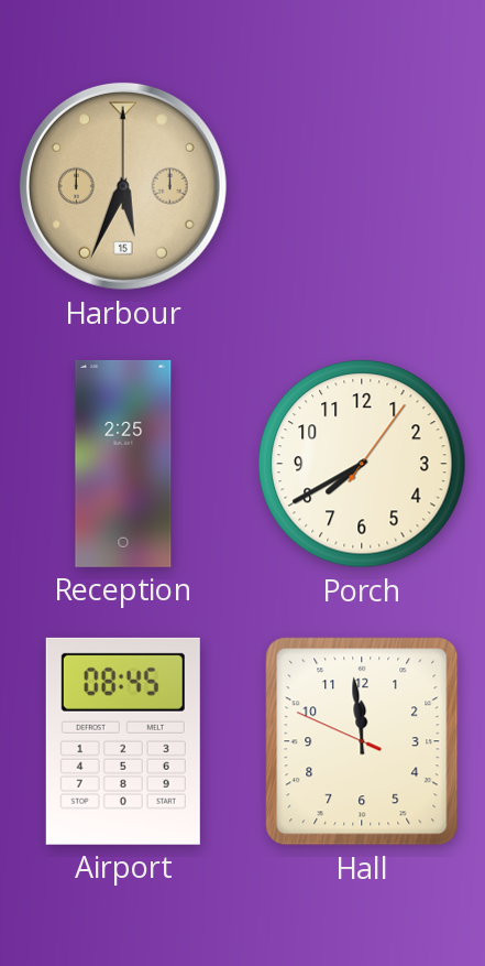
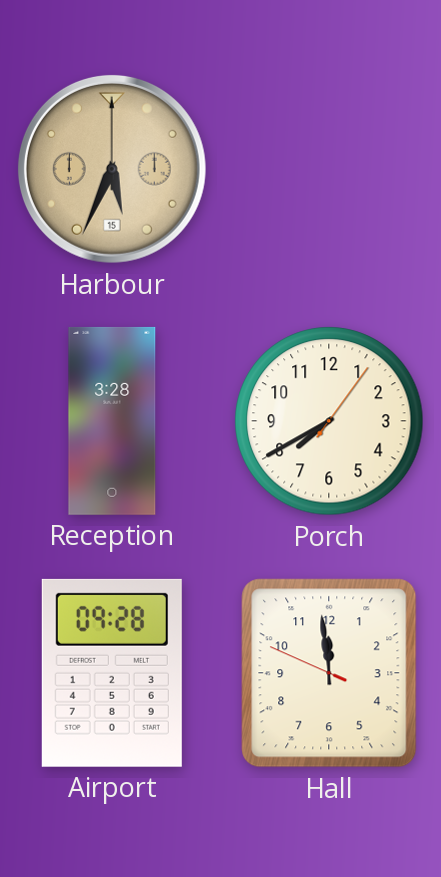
Reception: 2:25 -> 3:28 (112, 421)
Airport: 08:45 -> 09:28 (112, 673)
